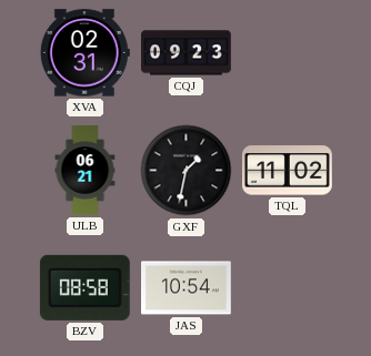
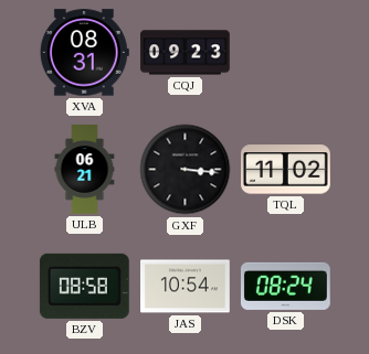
XVA: 02:31 -> 08:31 (84, 53)
GXF: 1:32 -> 3:16 (186, 170)
DSK: none -> 08:24 (285, 286)
